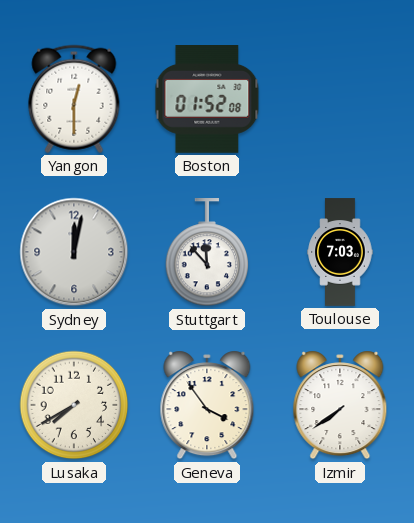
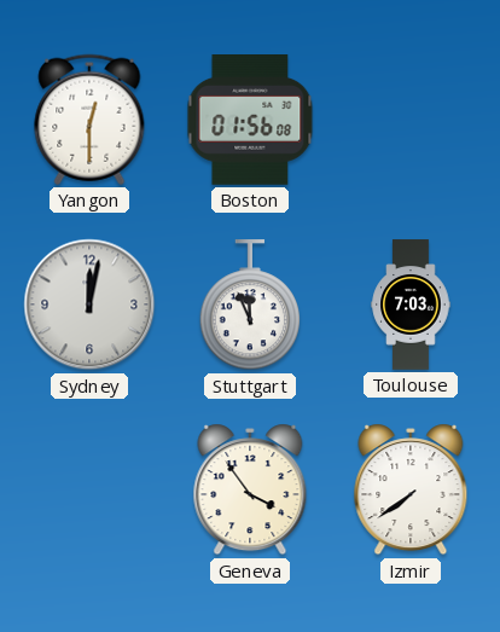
Boston: 01:52 -> 01:56 (250, 120)
Stuttgart: 11:53 -> 11:56 (250, 306)
Lusaka: 7:40 -> none (74, 405)
